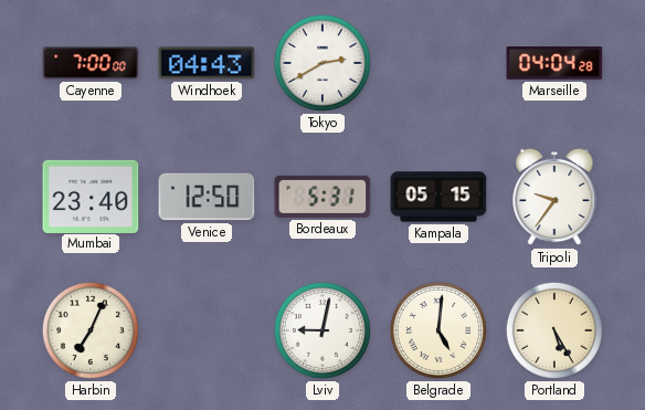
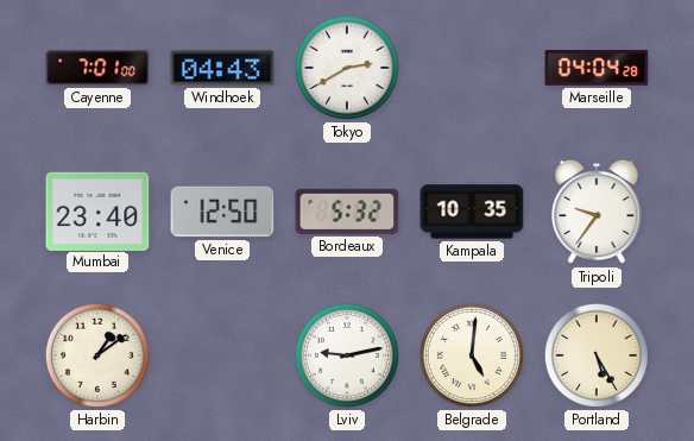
Cayenne: 7:00 -> 7:01 (97, 68)
Bordeaux: 5:31 -> 5:32 (347, 212)
Kampala: 05:15 -> 10:35 (472, 212)
Harbin: 7:04 -> 1:09 (97, 355)
Lviv: 9:02 -> 9:13 (347, 355)
